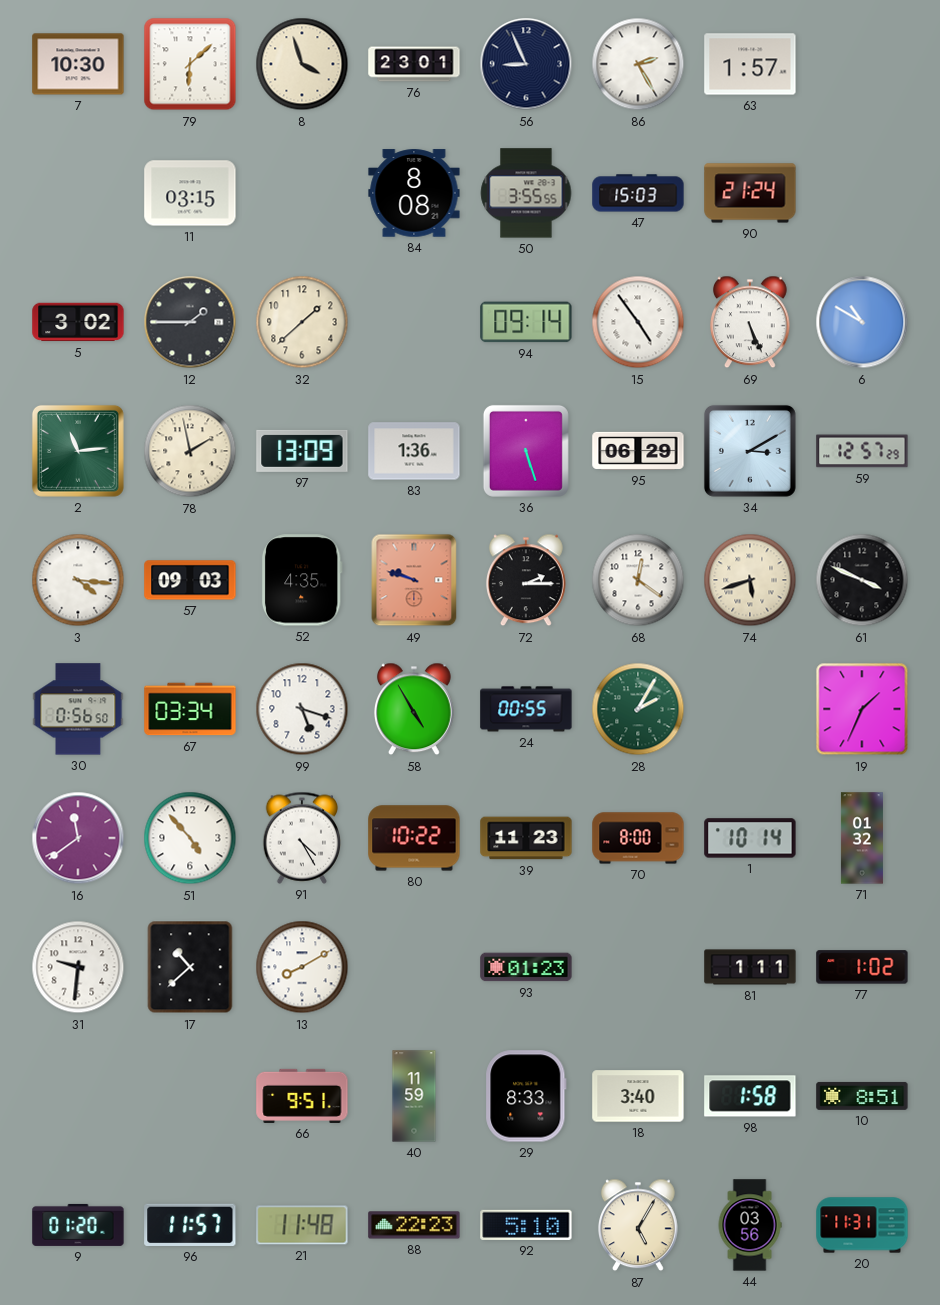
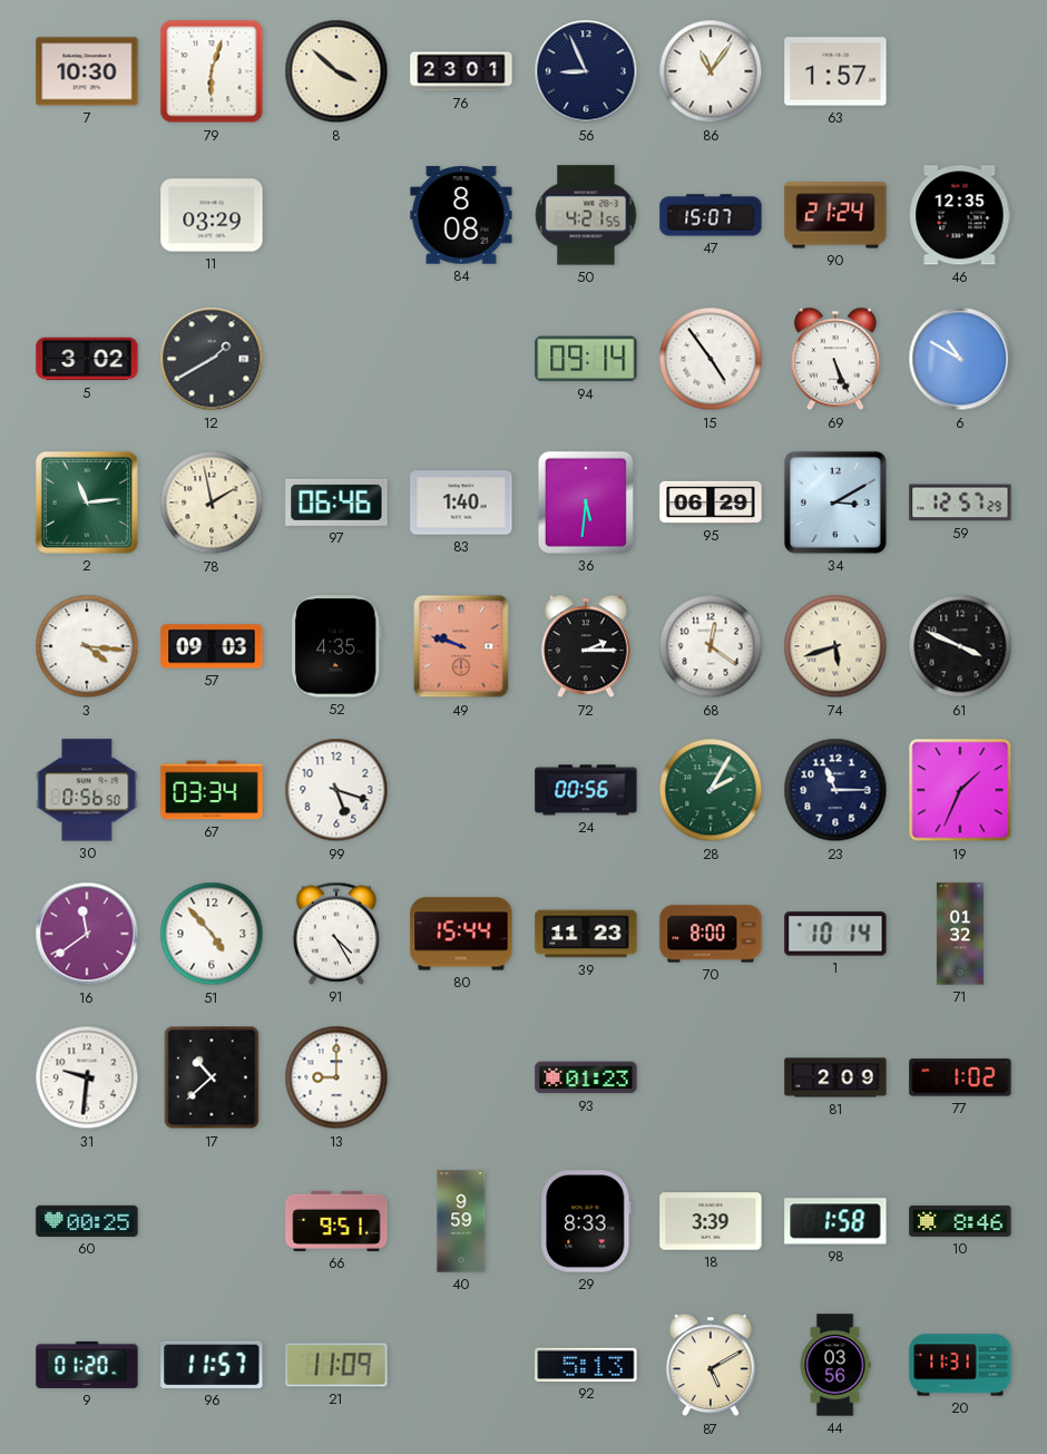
79: 6:08 -> 6:03 (212, 71)
8: 3:57 -> 3:52 (336, 71)
86: 2:25 -> 11:06 (711, 71)
11: 03:15 -> 03:29 (212, 215)
50: 3:55 -> 4:21 (586, 215)
47: 15:03 -> 15:07 (711, 215)
46: none -> 12:35 (960, 215)
12: 1:45 -> 1:40 (212, 359)
32: 1:38 -> none (302, 322)
97: 13:09 -> 06:46 (336, 502)
83: 1:36 -> 1:40 (461, 502)
36: 5:27 -> 5:31 (586, 502)
58: 4:55 -> none (414, 709)
24: 00:55 -> 00:56 (586, 790)
23: none -> 11:15 (835, 790)
80: 10:22 -> 15:44 (461, 934)
13: 8:10 -> 9:00 (336, 1077)
81: 1:11 -> 2:09 (835, 1077)
60: none -> 00:25 (87, 1221)
40: 11:59 -> 9:59 (461, 1221)
18: 3:40 -> 3:39 (711, 1221)
10: 8:51 -> 8:46 (960, 1221)
21: 11:48 -> 11:09 (336, 1365)
88: 22:23 -> none (414, 1225)
92: 5:10 -> 5:13 (586, 1365)
87: 5:05 -> 5:10 (711, 1365)
